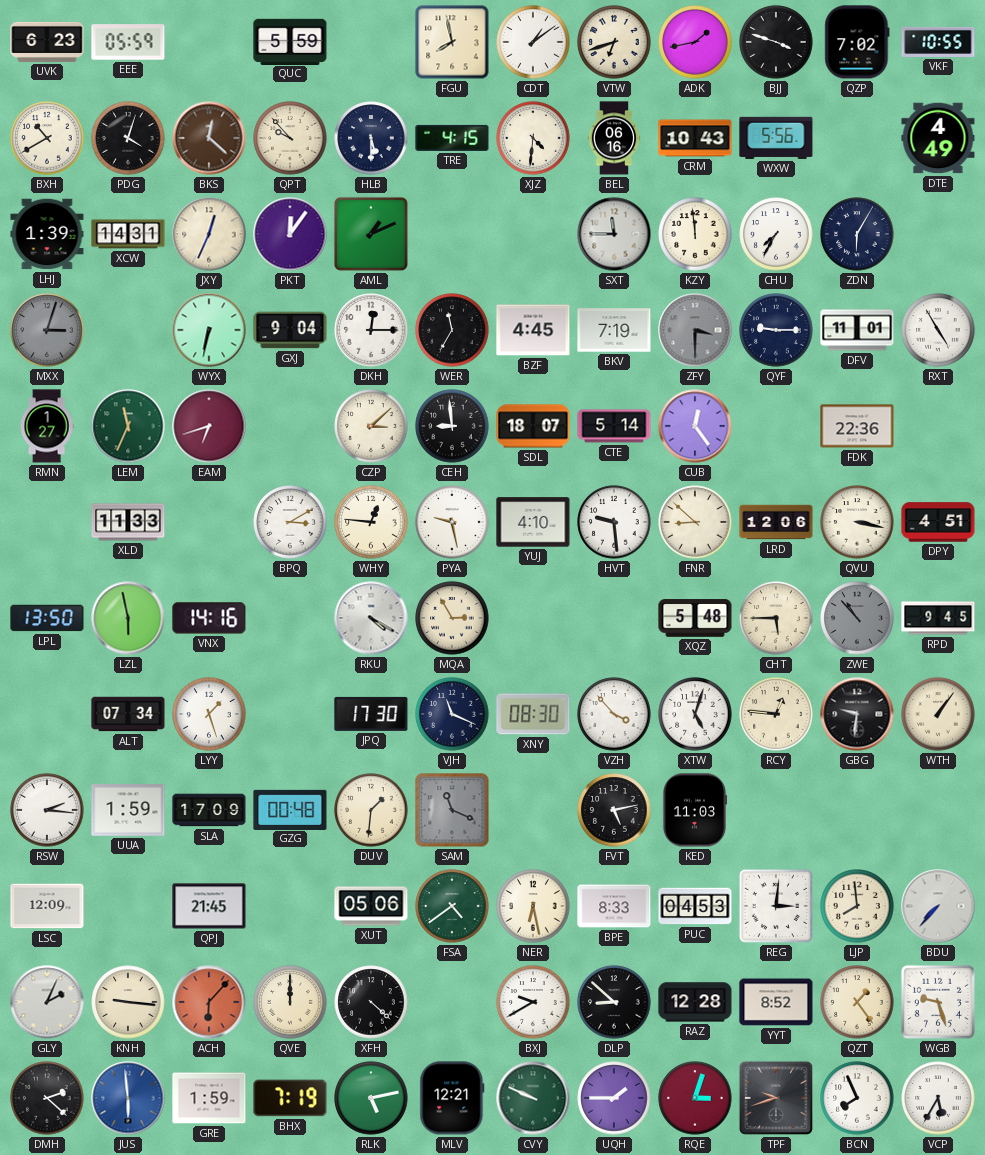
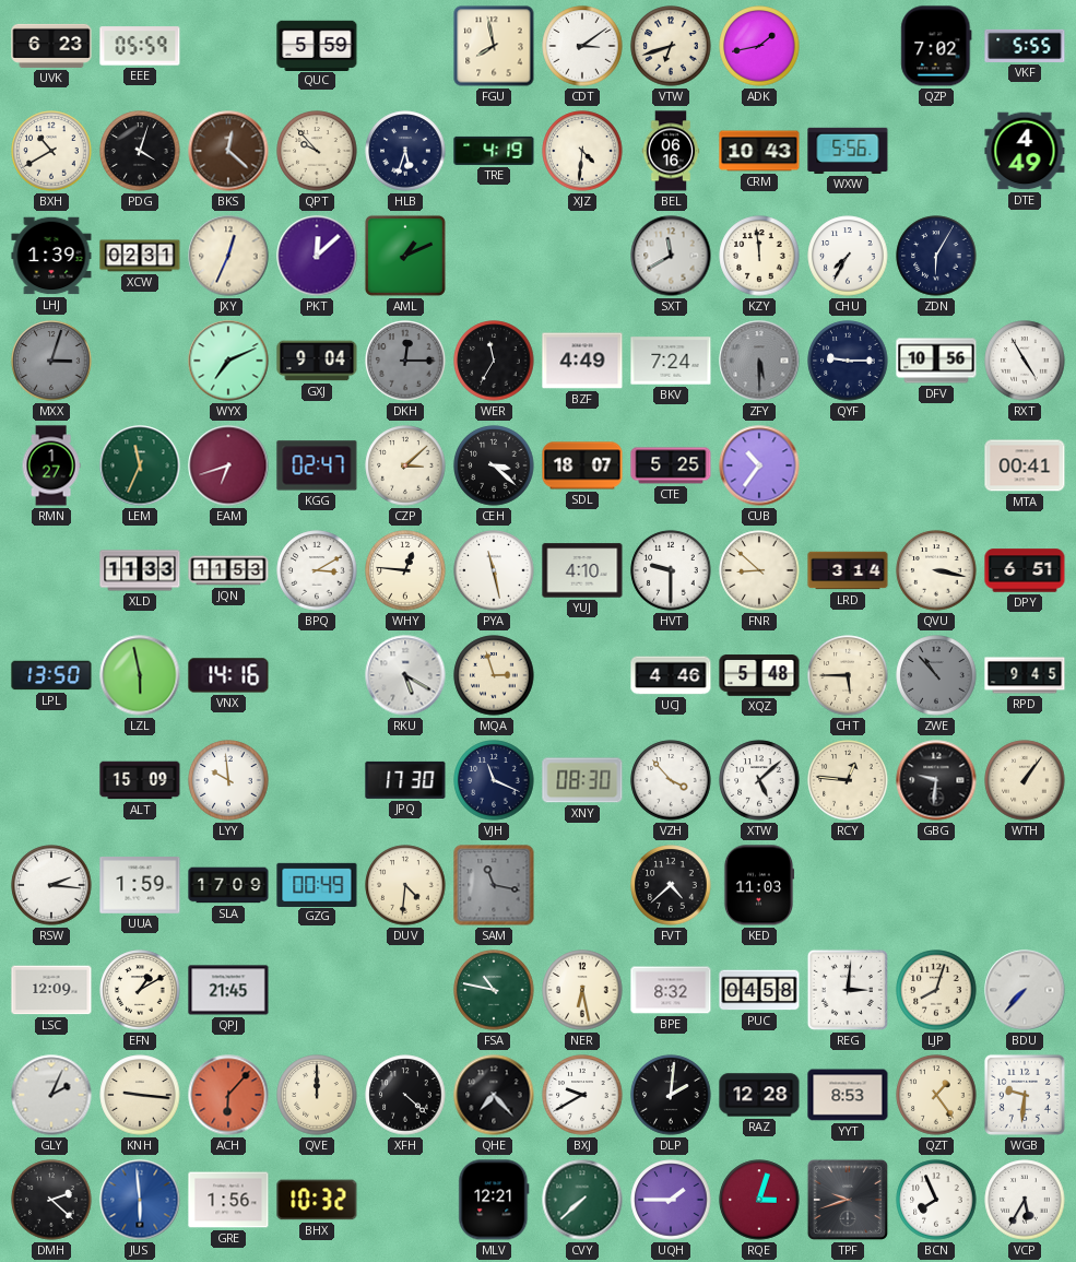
CDT: 1:09 -> 3:09 (582, 46)
BJJ: 3:48 -> none (776, 42)
VKF: 10:55 -> 5:55 (1025, 46)
HLB: 5:30 -> 5:33 (405, 151)
TRE: 4:15 -> 4:19 (494, 151)
XCW: 14:31 -> 02:31 (140, 256)
PKT: 12:06 -> 12:08 (317, 256)
SXT: 11:45 -> 11:40 (671, 256)
WYX: 6:32 -> 7:11 (228, 361)
DKH dial: white -> grey (405, 361)
BZF: 4:45 -> 4:49 (582, 361)
BKV: 7:19 -> 7:24 (671, 361)
ZFY: 3:30 -> 5:30 (759, 361)
DFV: 11:01 -> 10:56 (936, 361)
KGG: none -> 02:47 (317, 465)
CEH: 8:59 -> 3:22 (494, 465)
CTE: 5:14 -> 5:25 (671, 465)
CUB: 12:24 -> 10:36 (759, 465)
FDK: 22:36 -> none (857, 426)
MTA: none -> 00:41 (1025, 465)
JQN: none -> 11:53 (228, 570)
PYA: 9:28 -> 11:28 (494, 570)
HVT: 9:29 -> 9:30 (671, 570)
LRD: 12:06 -> 3:14 (848, 570)
DPY: 4:51 -> 6:51 (1025, 570)
RKU: 4:20 -> 5:20 (405, 675)
MQA: 2:55 -> 2:57 (494, 675)
UCJ: none -> 4:46 (671, 675)
ALT: 07:34 -> 15:09 (140, 780)
LYY: 1:27 -> 9:59 (228, 780)
XTW: 5:03 -> 5:08 (759, 780)
GZG: 00:48 -> 00:49 (317, 884)
DUV: 1:31 -> 4:31 (405, 885)
SAM: 11:19 -> 11:17 (494, 885)
FVT: 5:13 -> 4:38 (671, 885)
EFN: none -> 1:10 (140, 990)
XUT: 05:06 -> none (371, 906)
FSA: 4:39 -> 10:47 (494, 990)
BPE: 8:33 -> 8:32 (671, 990)
PUC: 04:53 -> 04:58 (759, 990)
LJP: 7:59 -> 8:03 (936, 990)
QHE: none -> 7:23 (494, 1095)
DLP: 8:52 -> 2:01 (671, 1095)
YYT: 8:52 -> 8:53 (848, 1095)
WGB: 9:27 -> 9:31 (1025, 1095)
GRE: 1:59 -> 1:56 (228, 1200)
BHX: 7:19 -> 10:32 (317, 1200)
RLK: 5:13 -> none (371, 1098)
CVY: 9:49 -> 7:38 (582, 1200)
